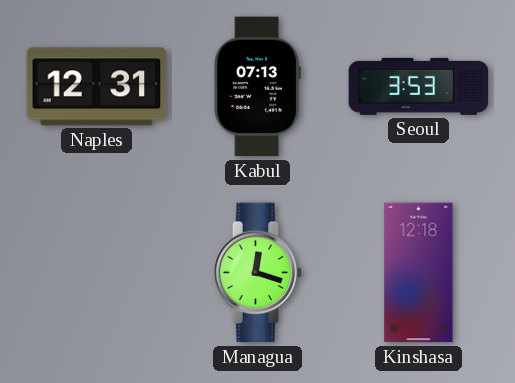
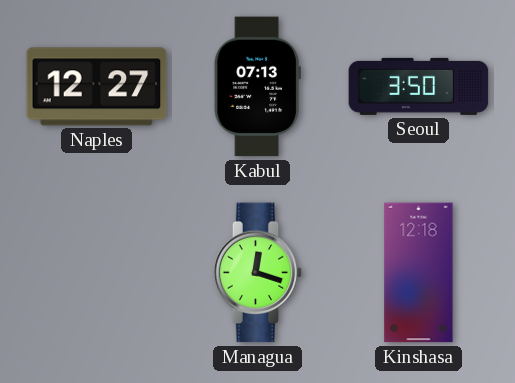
Naples: 12:31 -> 12:27 (97, 87)
Seoul: 3:53 -> 3:50 (419, 86)
